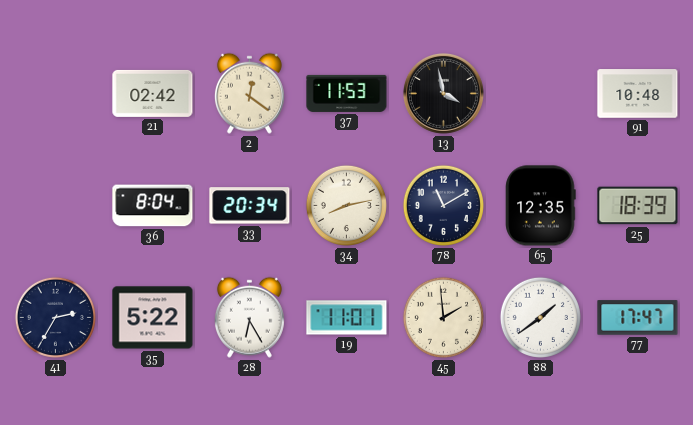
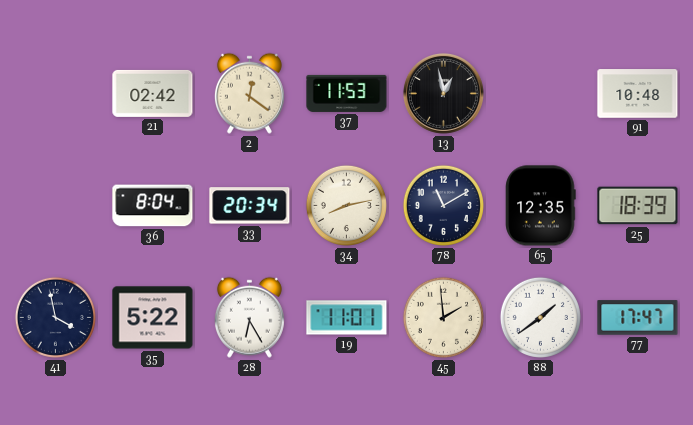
13: 3:58 -> 12:58 (443, 93)
41: 2:35 -> 3:58 (55, 317)
